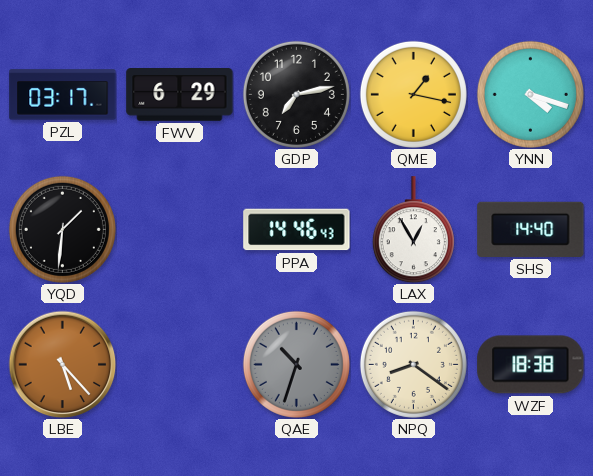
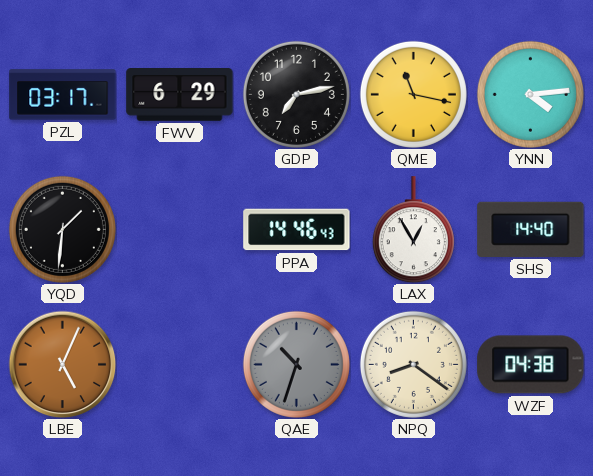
QME: 1:17 -> 11:17 (413, 94)
YNN: 4:18 -> 4:14 (530, 94)
LBE: 5:23 -> 5:04 (62, 364)
WZF: 18:38 -> 04:38 (531, 365)
